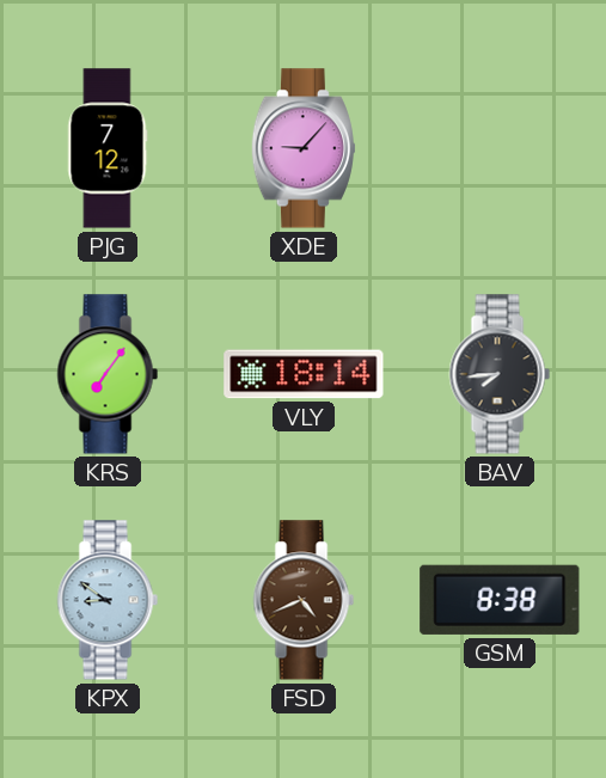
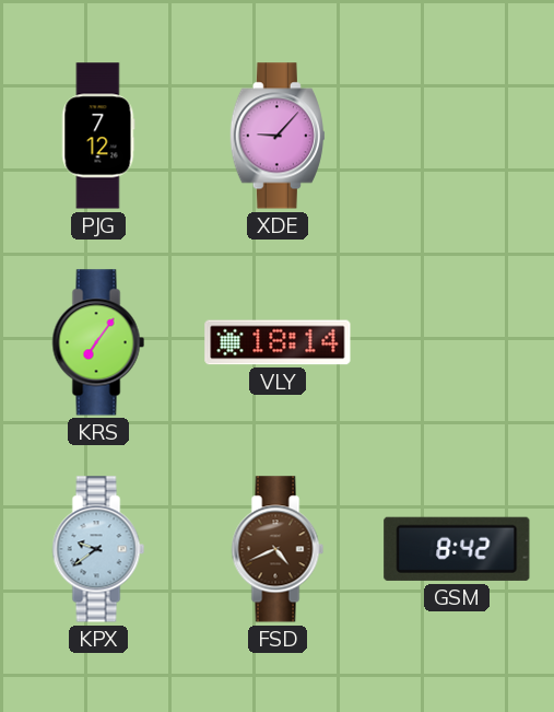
BAV: 7:44 -> none (500, 374)
KPX: 8:51 -> 9:39 (98, 549)
GSM: 8:38 -> 8:42 (457, 549)
